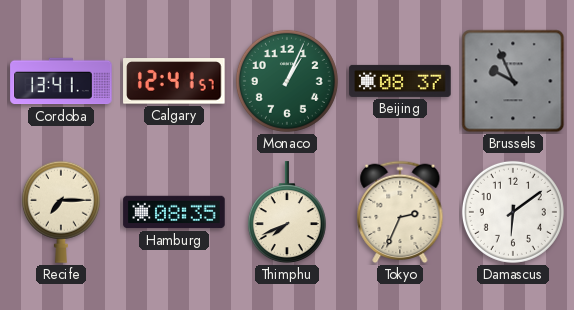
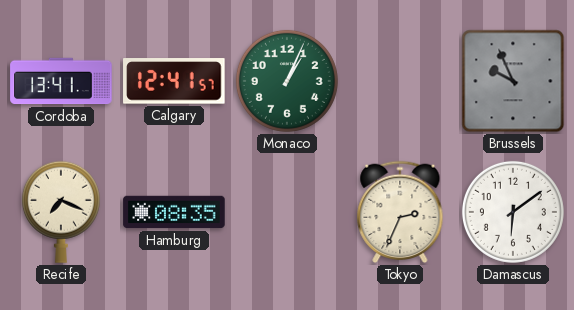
Beijing: 08:37 -> none (400, 81)
Recife: 7:15 -> 7:19 (61, 212)
Thimphu: 7:41 -> none (287, 213)
